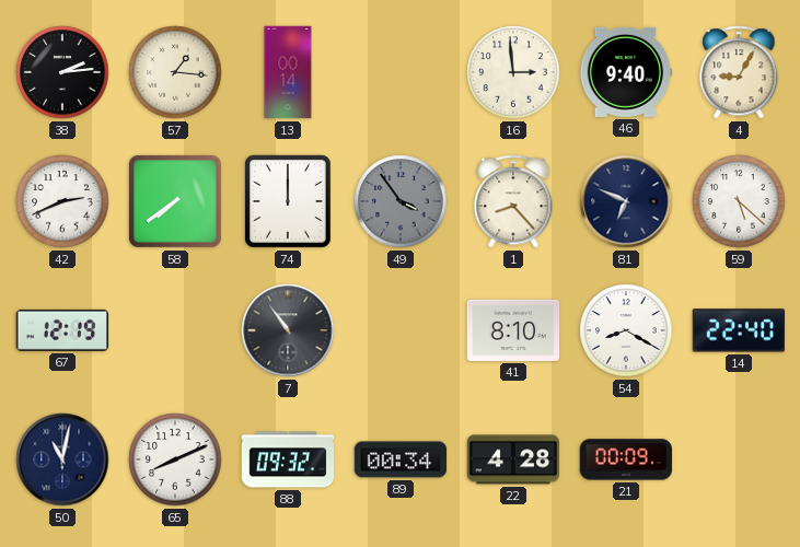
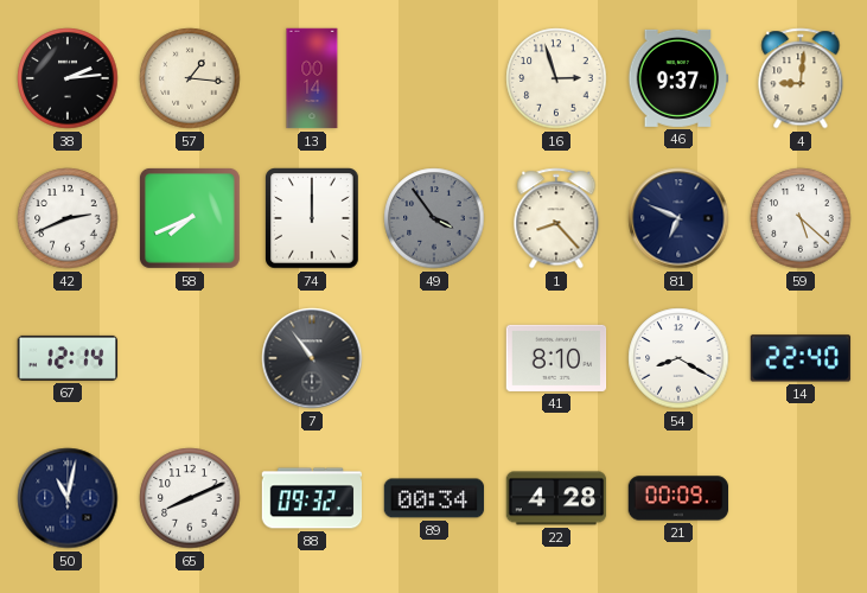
16: 2:59 -> 2:57 (556, 78)
46: 9:40 -> 9:37 (678, 78)
4: 9:05 -> 9:01 (801, 78)
58: 7:39 -> 7:41 (190, 218)
67: 12:19 -> 12:14 (68, 358)
